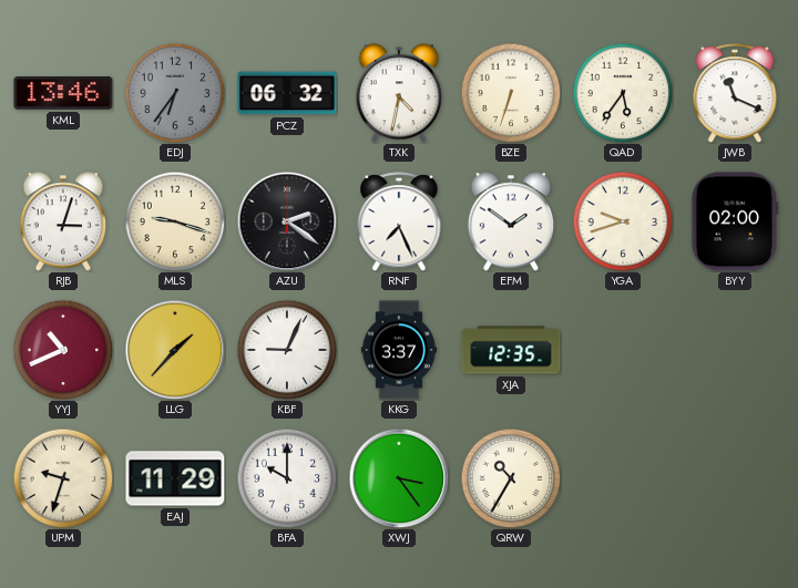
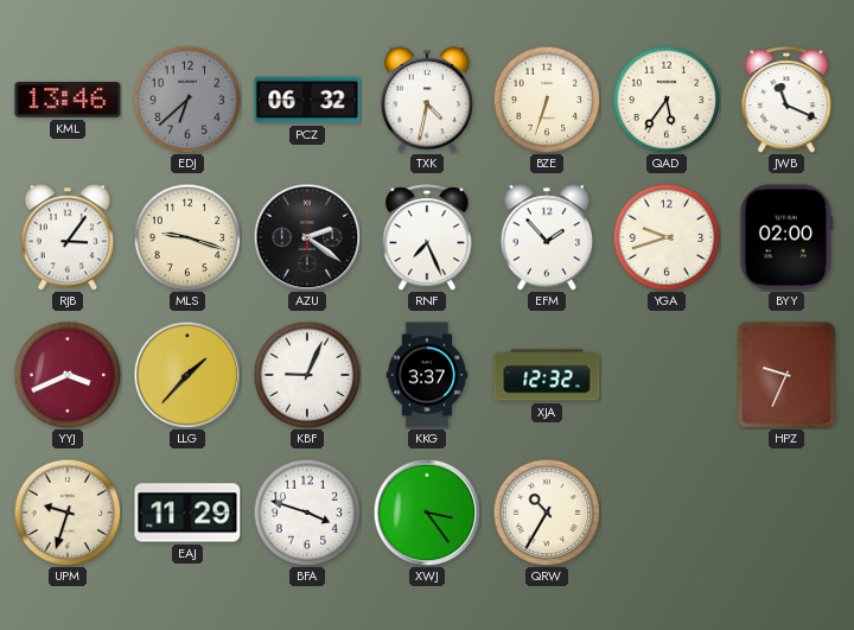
EDJ: 6:36 -> 6:38 (187, 100)
RJB: 3:03 -> 3:06 (68, 237)
EFM: 1:51 -> 1:53 (547, 237)
YYJ: 10:41 -> 3:41 (68, 375)
XJA: 12:35 -> 12:32 (547, 375)
HPZ: none -> 9:34 (786, 375)
BFA: 10:00 -> 3:48 (307, 513)
